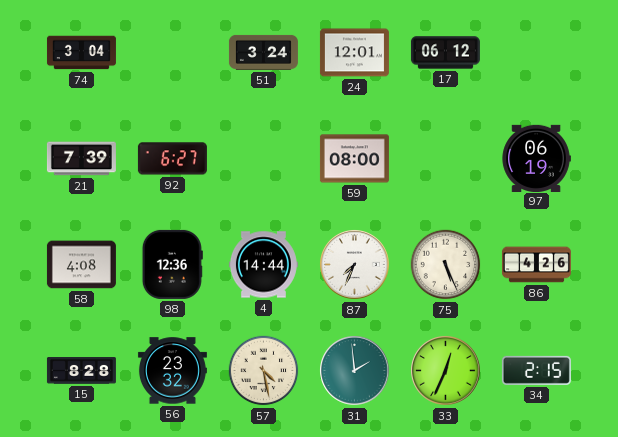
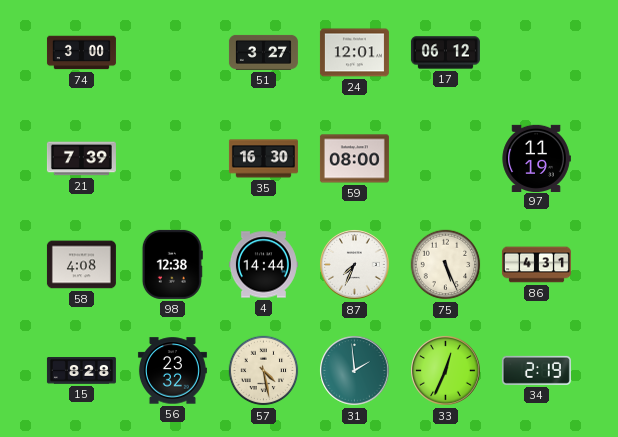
74: 3:04 -> 3:00 (81, 53)
51: 3:24 -> 3:27 (263, 52)
92: 6:27 -> none (172, 159)
35: none -> 16:30 (263, 159)
97: 06:19 -> 11:19 (536, 158)
98: 12:36 -> 12:38 (172, 264)
86: 4:26 -> 4:31 (536, 265)
34: 2:15 -> 2:19 (536, 370)
